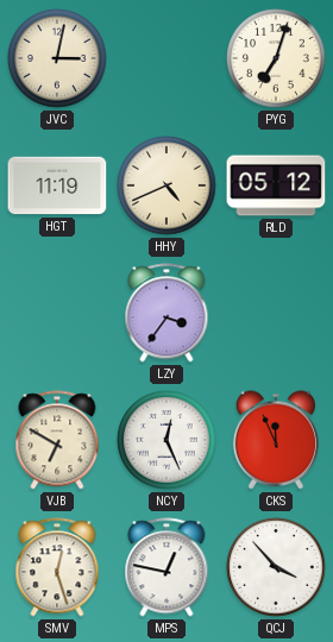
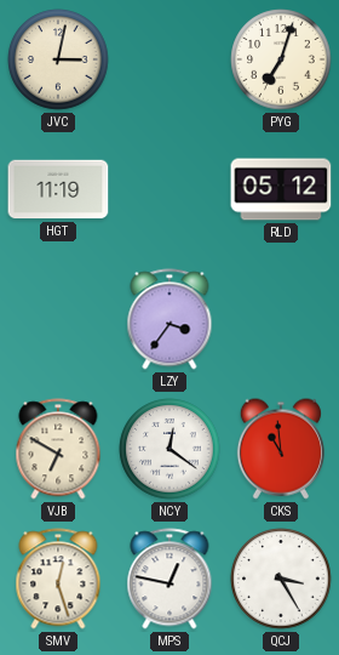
HHY: 4:41 -> none (166, 185)
NCY: 12:26 -> 12:21 (169, 449)
CKS: 11:56 -> 10:59 (281, 449)
QCJ: 3:53 -> 3:25 (281, 579)
